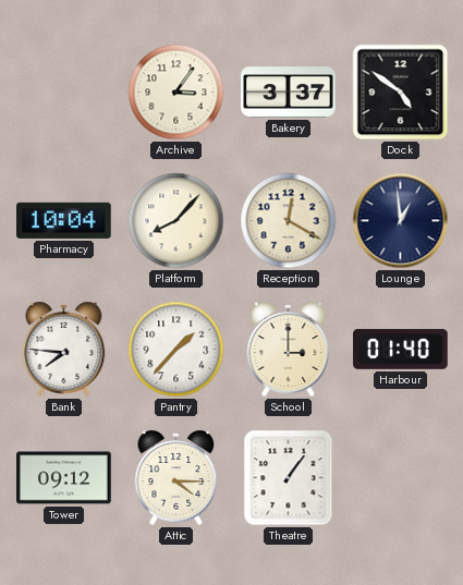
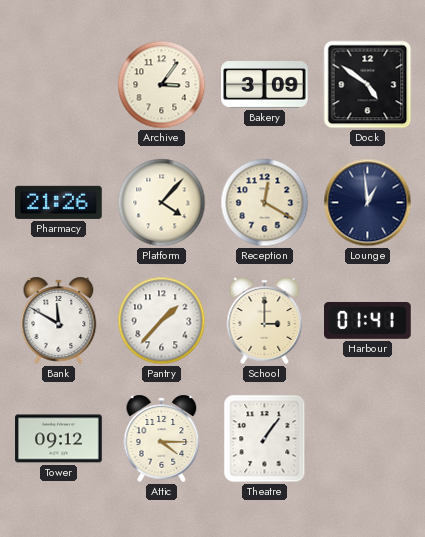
Bakery: 3:37 -> 3:09 (265, 85)
Pharmacy: 10:04 -> 21:26 (59, 202)
Platform: 8:07 -> 4:07 (162, 203)
Bank: 7:46 -> 11:50 (59, 320)
Harbour: 01:40 -> 01:41 (368, 320)
